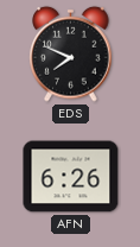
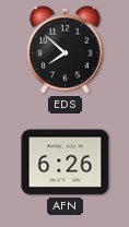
EDS: 7:49 -> 7:52 (66, 49)
